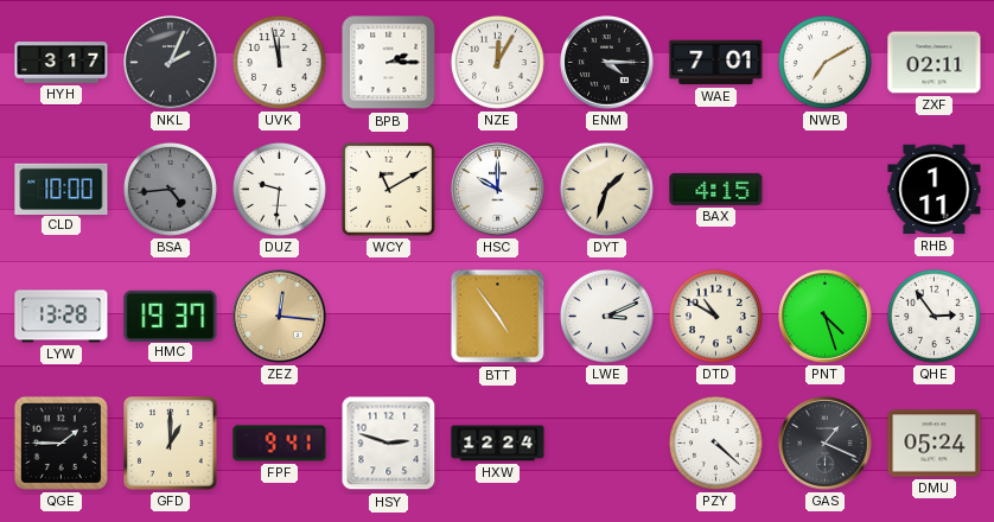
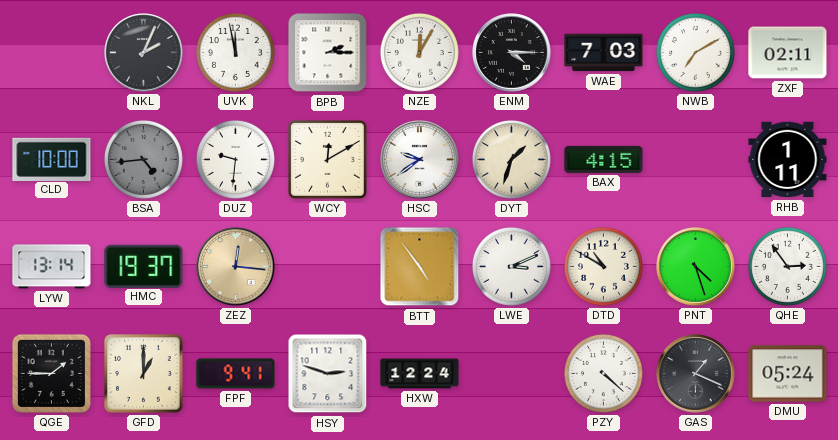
HYH: 3:17 -> none (62, 63)
WAE: 7:01 -> 7:03 (604, 53)
WCY: 11:10 -> 12:10 (328, 160)
HSC: 10:00 -> 9:39 (420, 160)
LYW: 13:28 -> 13:14 (52, 267)
